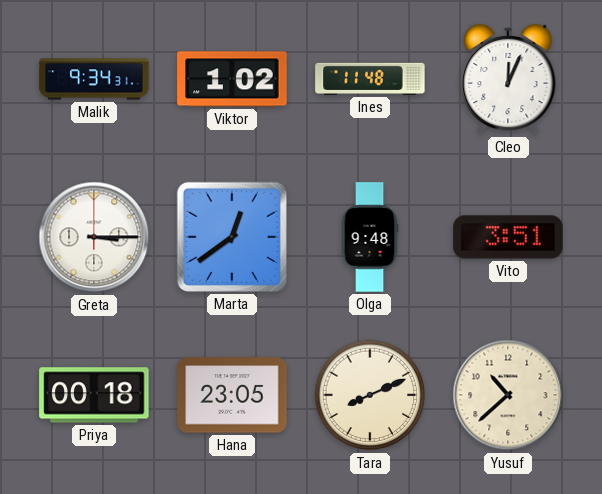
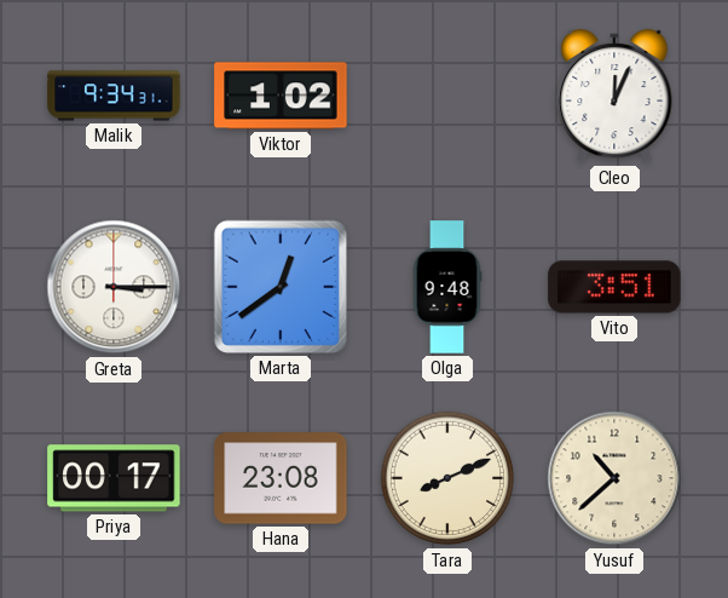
Ines: 11:48 -> none (370, 79)
Priya: 00:18 -> 00:17 (114, 478)
Hana: 23:05 -> 23:08 (281, 478)
